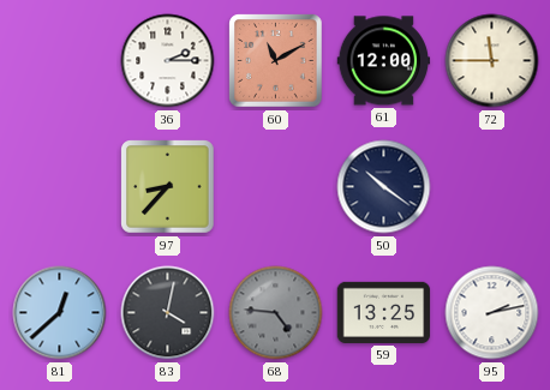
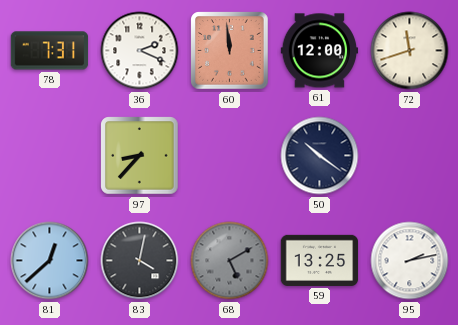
78: none -> 7:31 (50, 51)
36: 2:15 -> 2:19 (140, 51)
60: 11:10 -> 11:59 (230, 51)
72: 11:45 -> 11:42 (410, 51)
68: 4:46 -> 5:10 (230, 261)
